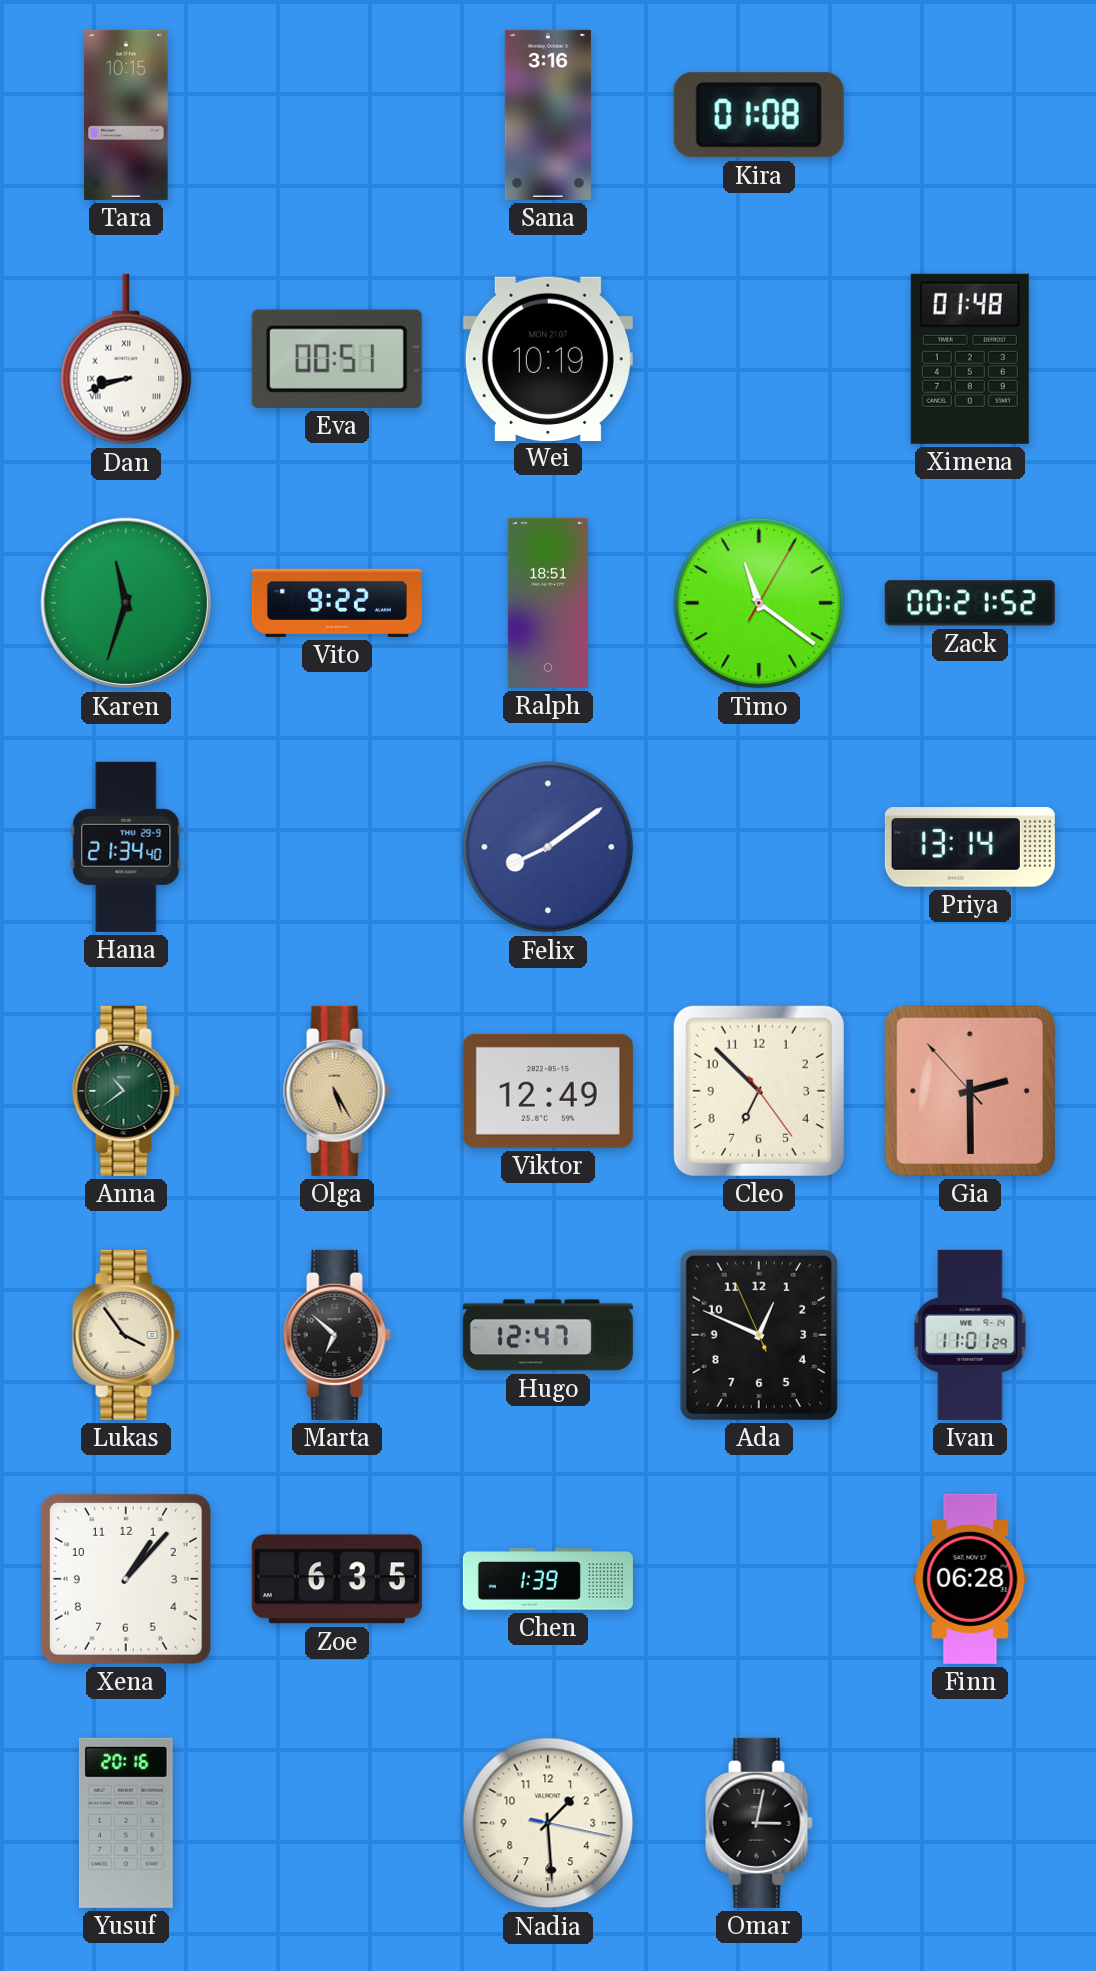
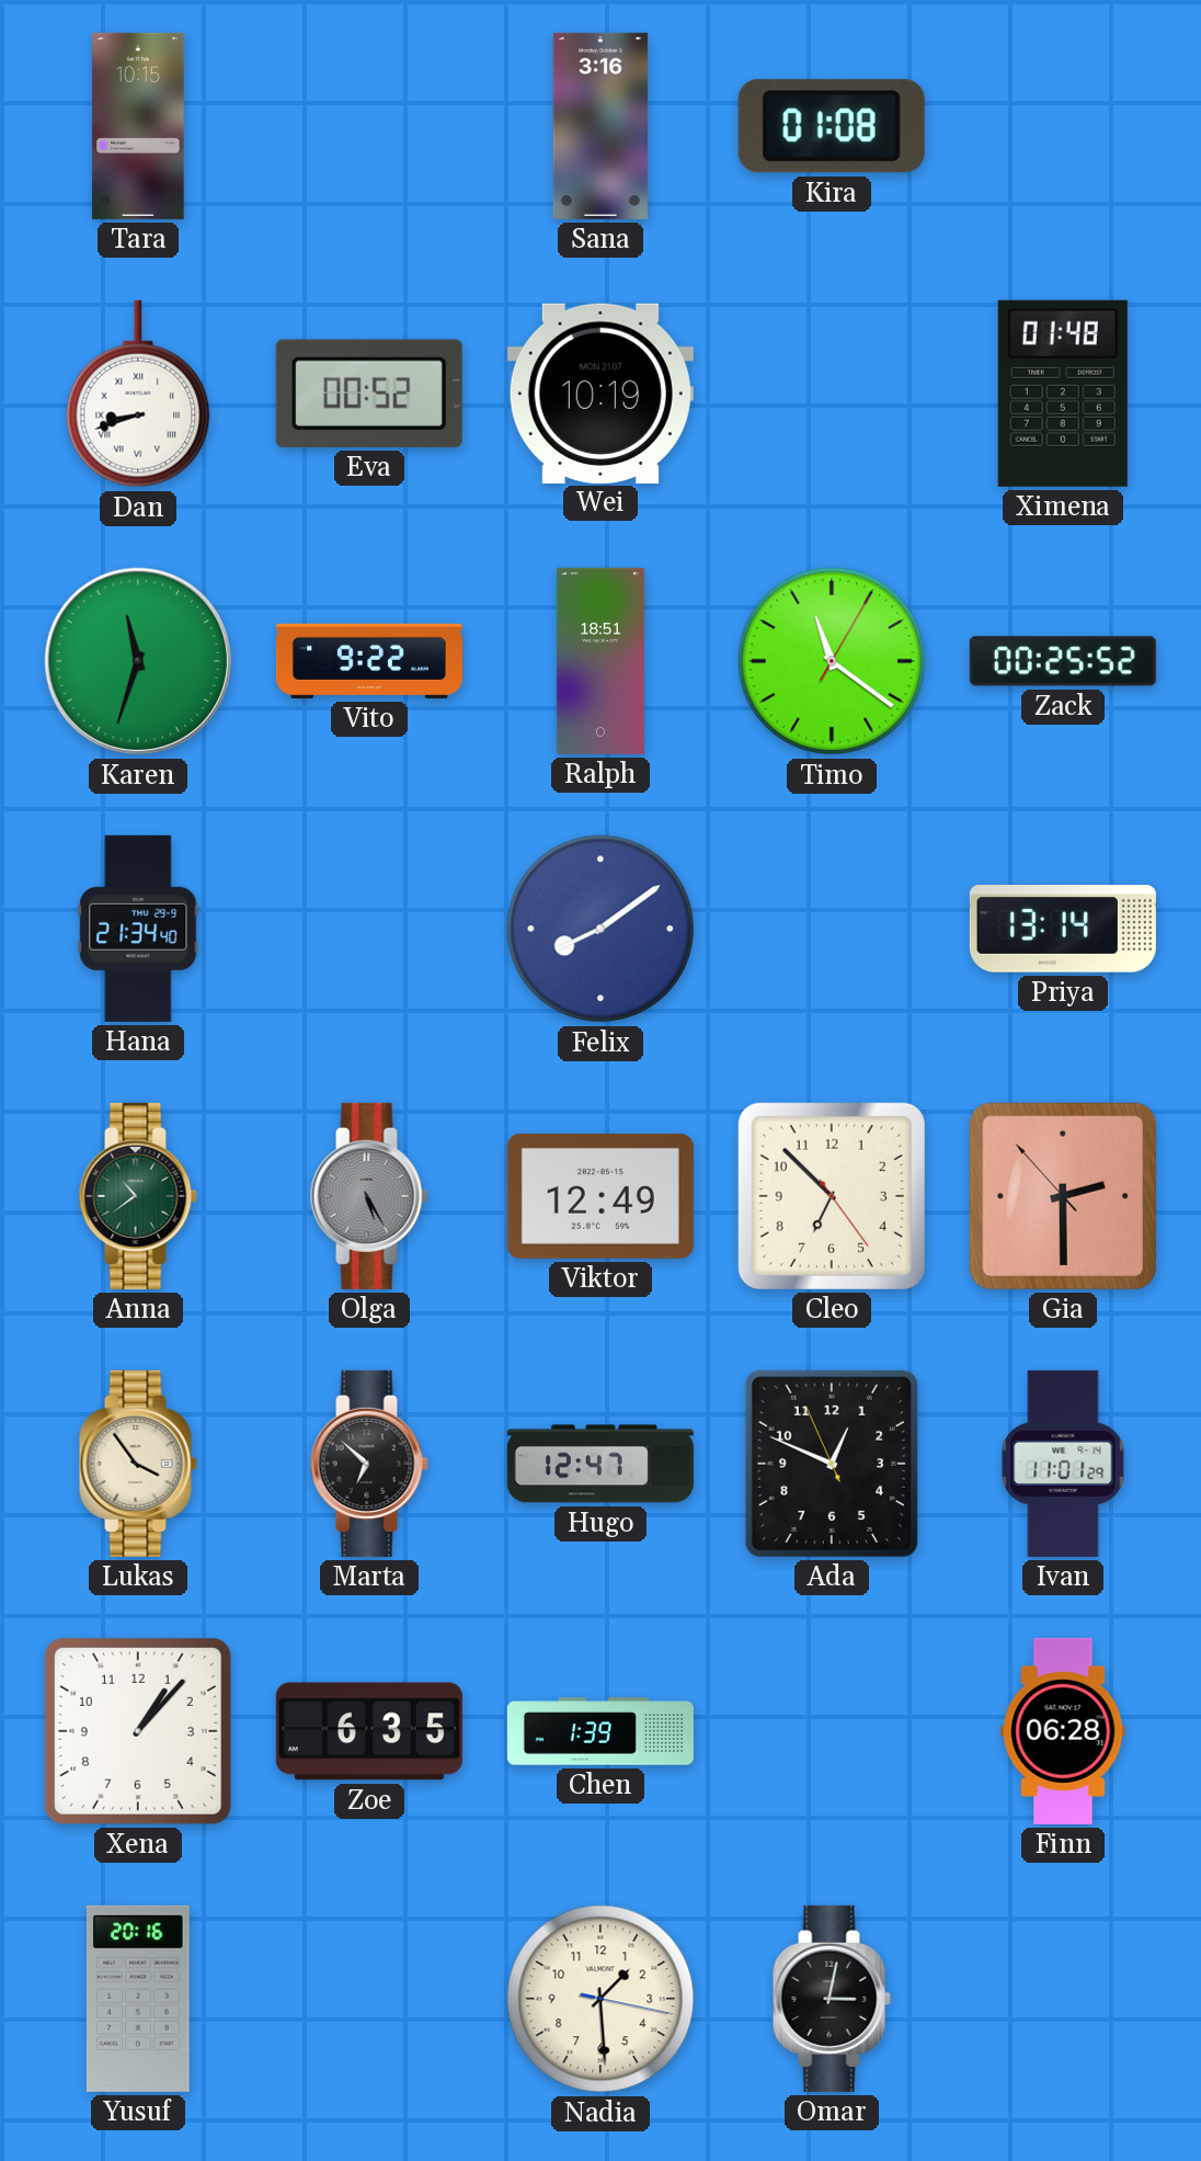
Eva: 00:51 -> 00:52 (369, 394)
Zack: 00:21 -> 00:25 (1063, 661)
Olga dial: champagne -> grey (369, 1196)
